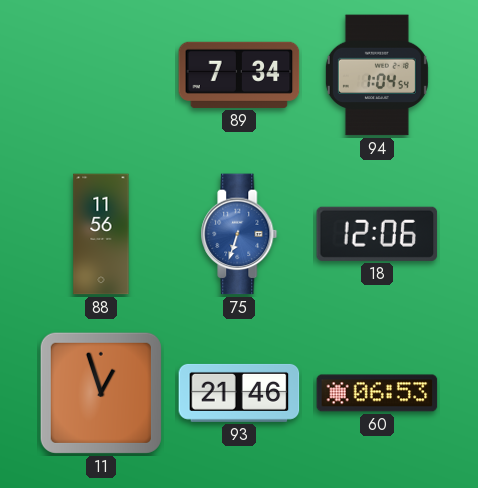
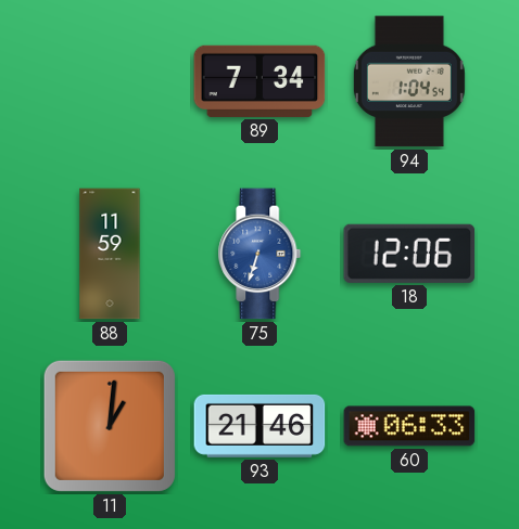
88: 11:56 -> 11:59 (110, 254)
11: 12:57 -> 1:01 (110, 426)
60: 06:53 -> 06:33 (409, 426)
